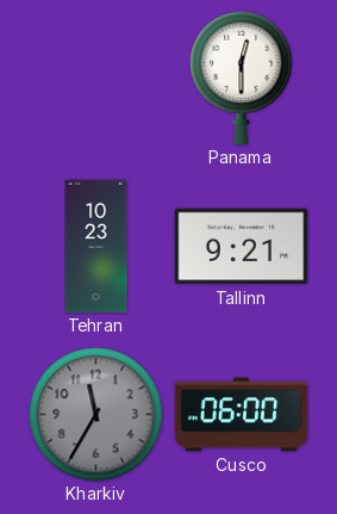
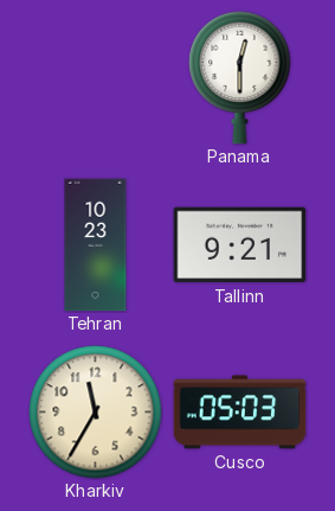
Kharkiv dial: grey -> cream (96, 413)
Cusco: 06:00 -> 05:03 (240, 413)
